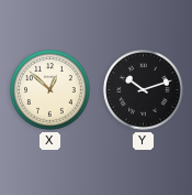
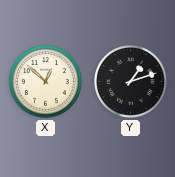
Y: 10:12 -> 1:12 (131, 82)
